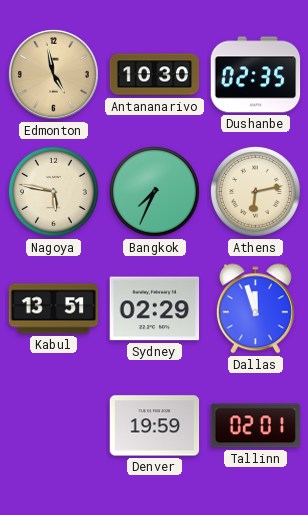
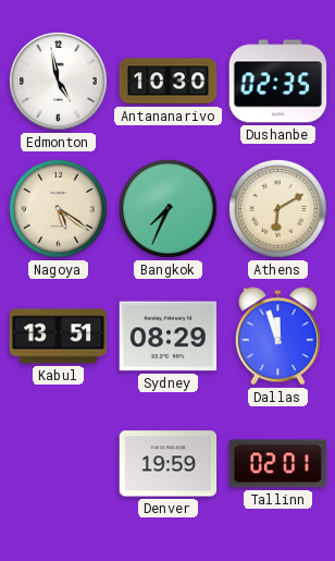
Edmonton dial: champagne -> white (58, 81)
Nagoya: 5:47 -> 5:21 (58, 208)
Athens: 6:13 -> 6:10 (277, 208)
Sydney: 02:29 -> 08:29 (169, 337)
